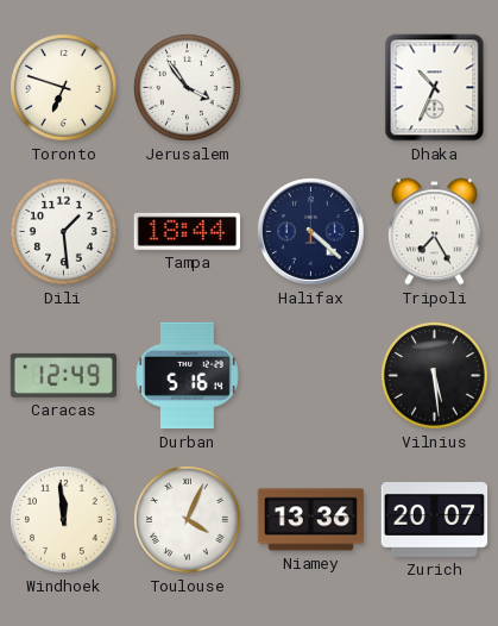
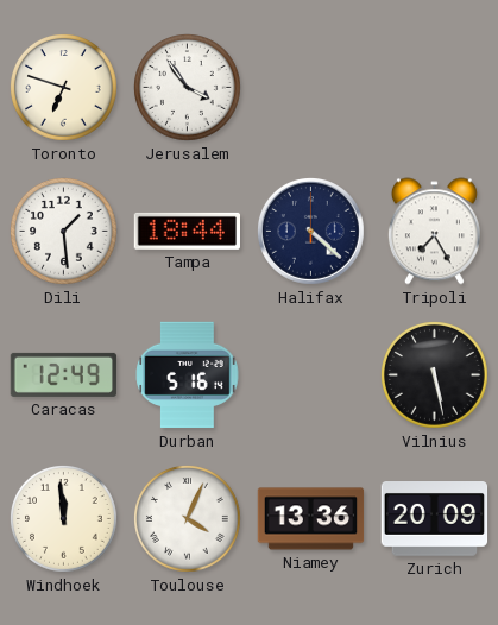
Dhaka: 10:34 -> none (435, 88)
Vilnius: 5:29 -> 5:28 (435, 375)
Zurich: 20:07 -> 20:09 (435, 519)
